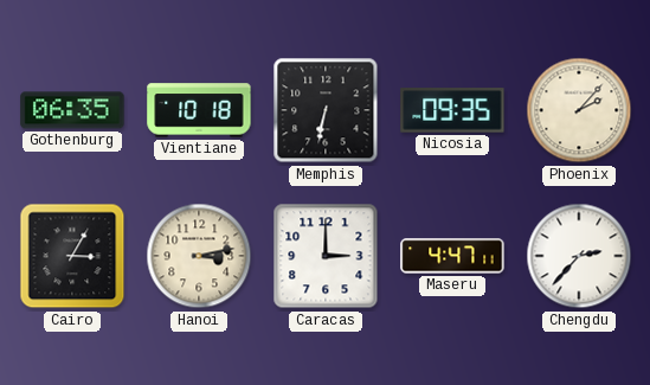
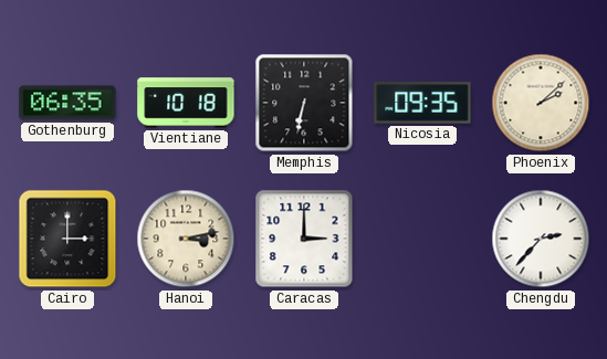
Phoenix: 2:07 -> 2:08 (541, 103)
Cairo: 3:05 -> 3:00 (67, 239)
Maseru: 4:47 -> none (452, 256)
